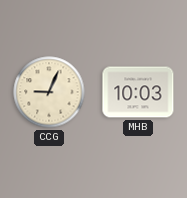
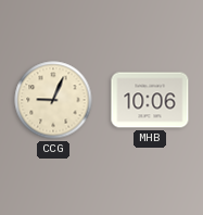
MHB: 10:03 -> 10:06 (150, 100)
